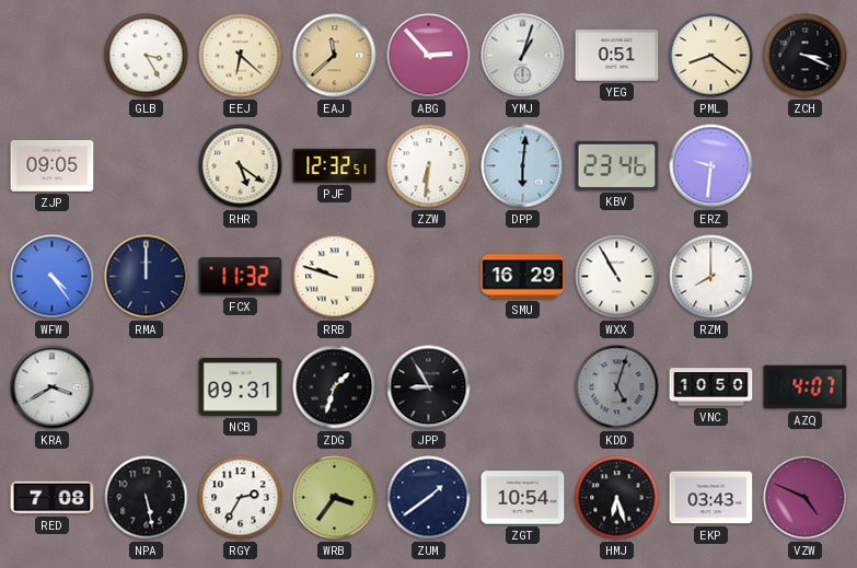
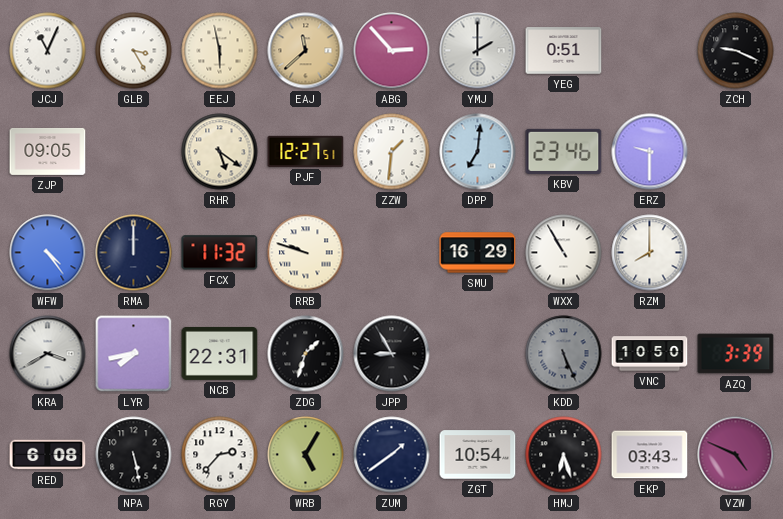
JCJ: none -> 11:04 (48, 51)
EEJ: 6:22 -> 5:58 (220, 51)
YMJ: 1:03 -> 2:00 (478, 51)
PML: 8:21 -> none (711, 56)
ZCH: 3:19 -> 9:19 (736, 51)
PJF: 12:32 -> 12:27 (306, 151)
ZZW: 6:31 -> 1:31 (392, 152)
DPP: 6:01 -> 7:01 (478, 152)
ERZ: 9:31 -> 9:30 (650, 152)
LYR: none -> 7:43 (134, 354)
NCB: 09:31 -> 22:31 (220, 353)
KDD: 5:03 -> 5:26 (564, 354)
AZQ: 4:07 -> 3:39 (736, 354)
RED: 7:08 -> 6:08 (48, 455)
RGY: 2:35 -> 2:37 (220, 455)
WRB: 3:36 -> 5:05 (306, 455)
